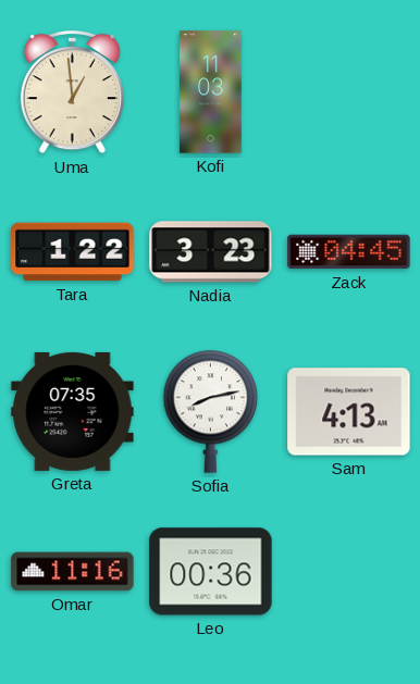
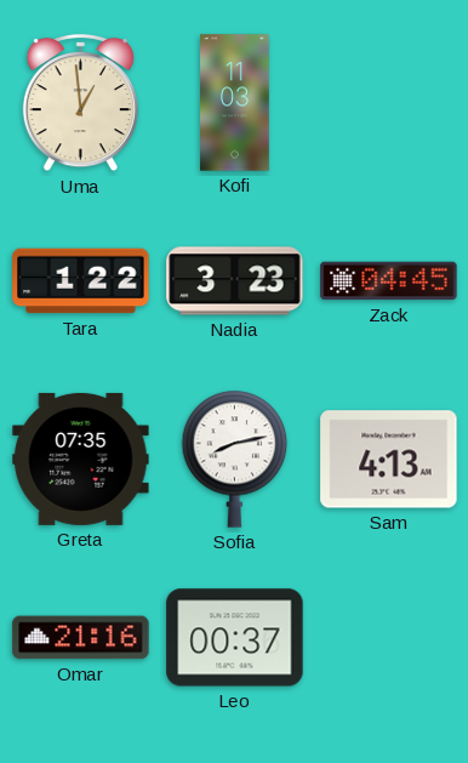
Omar: 11:16 -> 21:16 (81, 638)
Leo: 00:36 -> 00:37 (235, 638)
